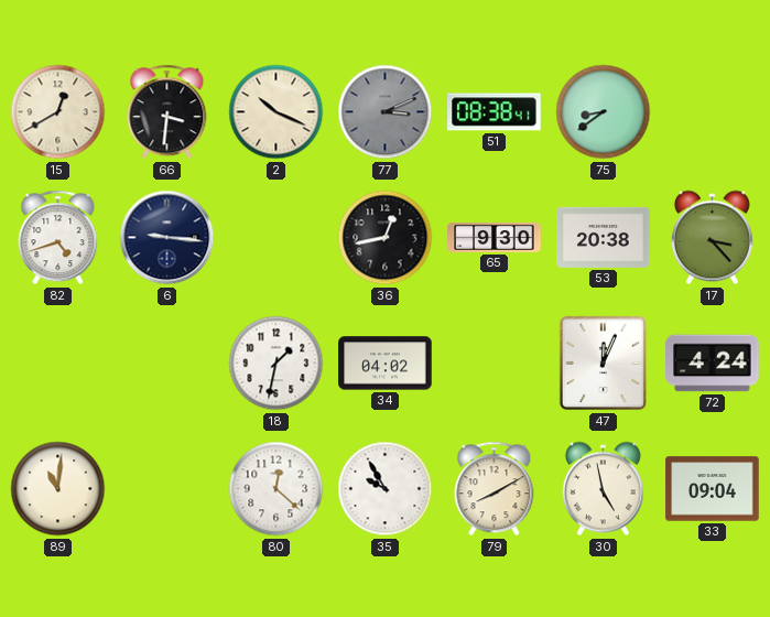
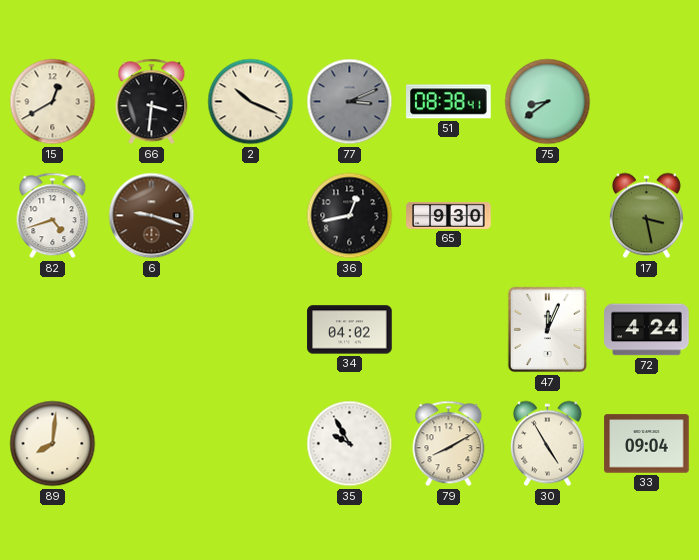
6: 9:16 -> 9:18 (152, 216)
6 dial: navy -> brown (152, 216)
53: 20:38 -> none (604, 237)
17: 3:23 -> 3:28 (646, 216)
18: 1:32 -> none (276, 364)
89: 11:01 -> 8:01 (53, 444)
80: 12:22 -> none (276, 489)
30: 4:58 -> 4:55 (547, 444)
